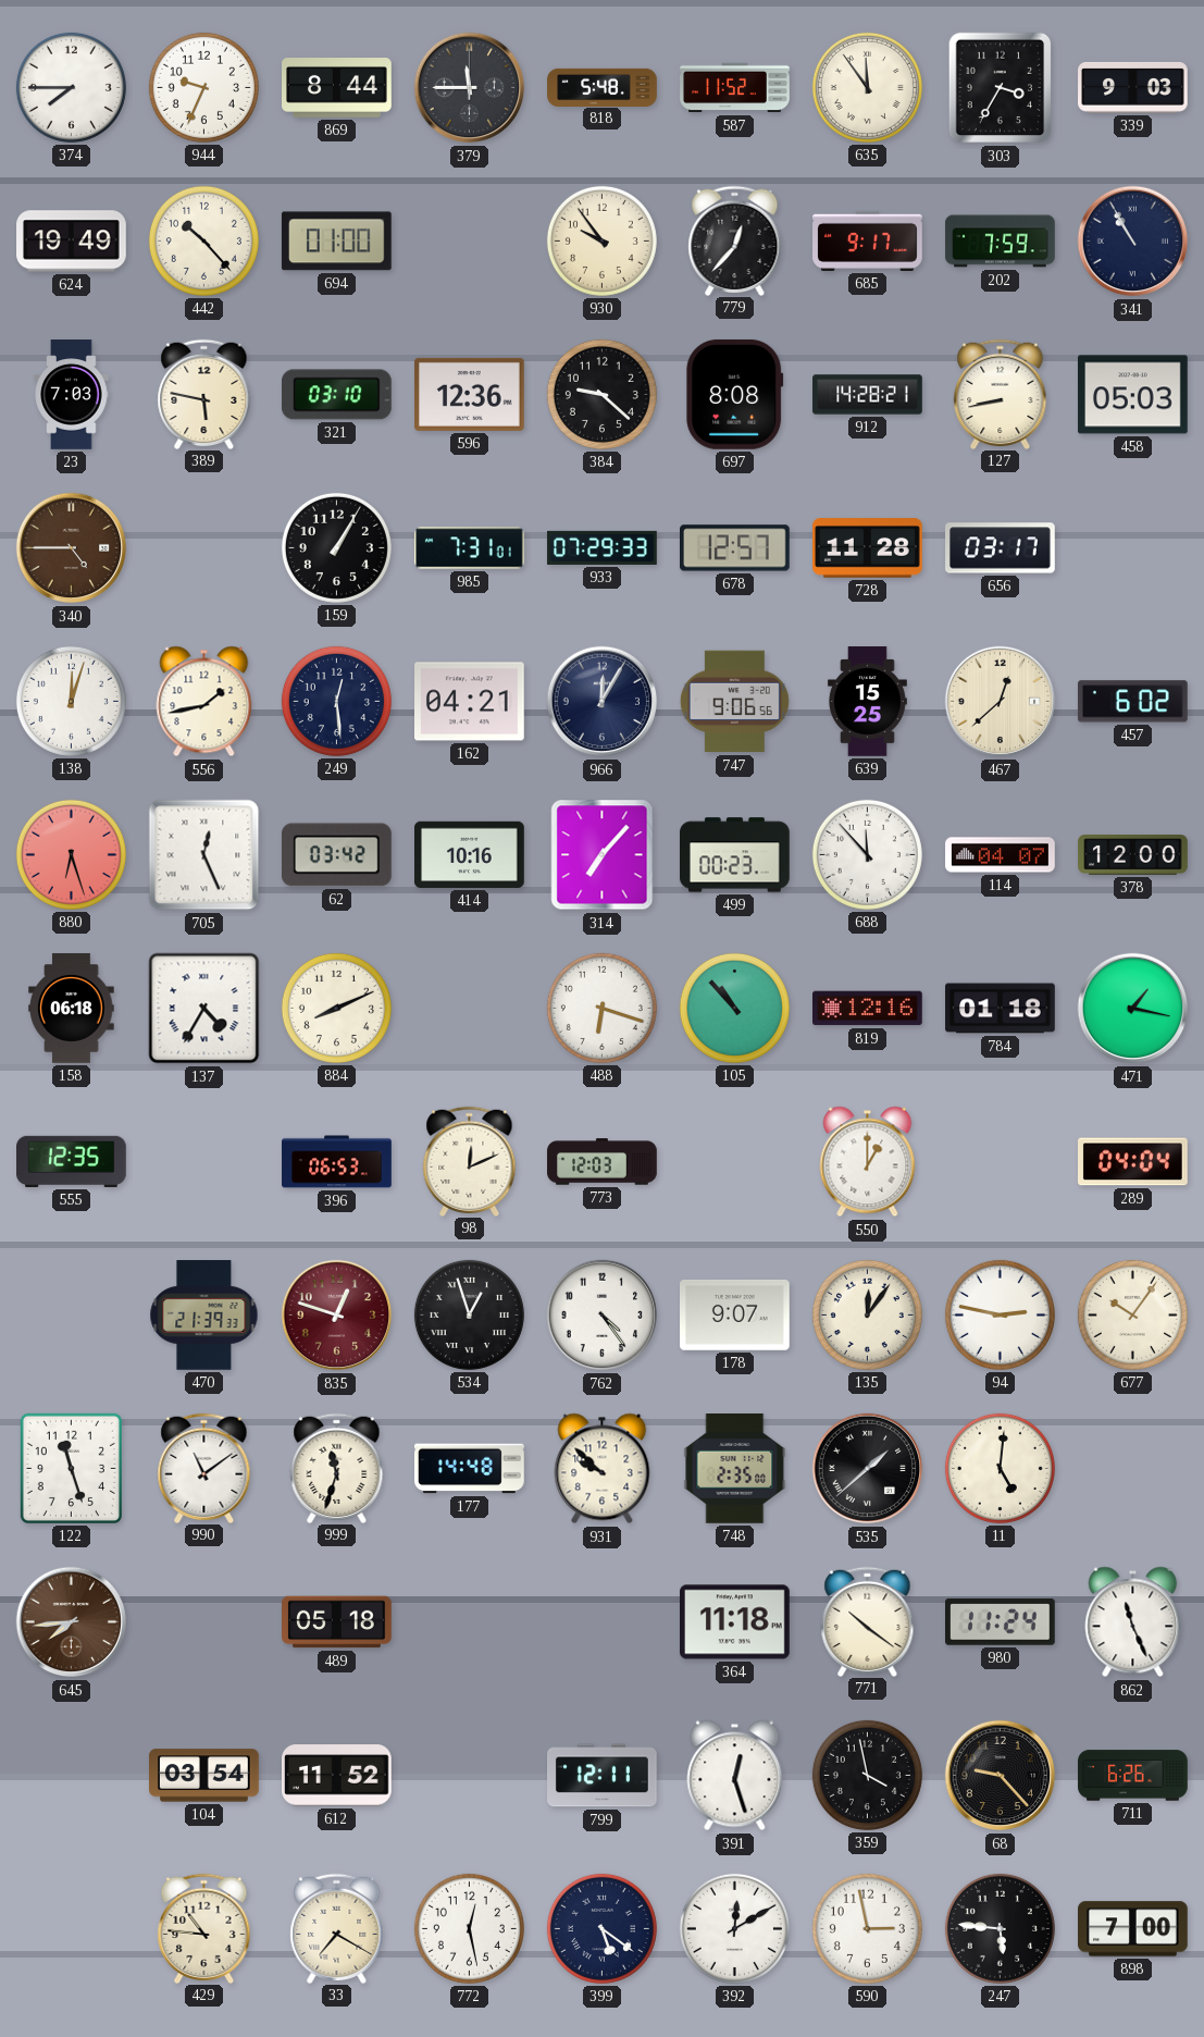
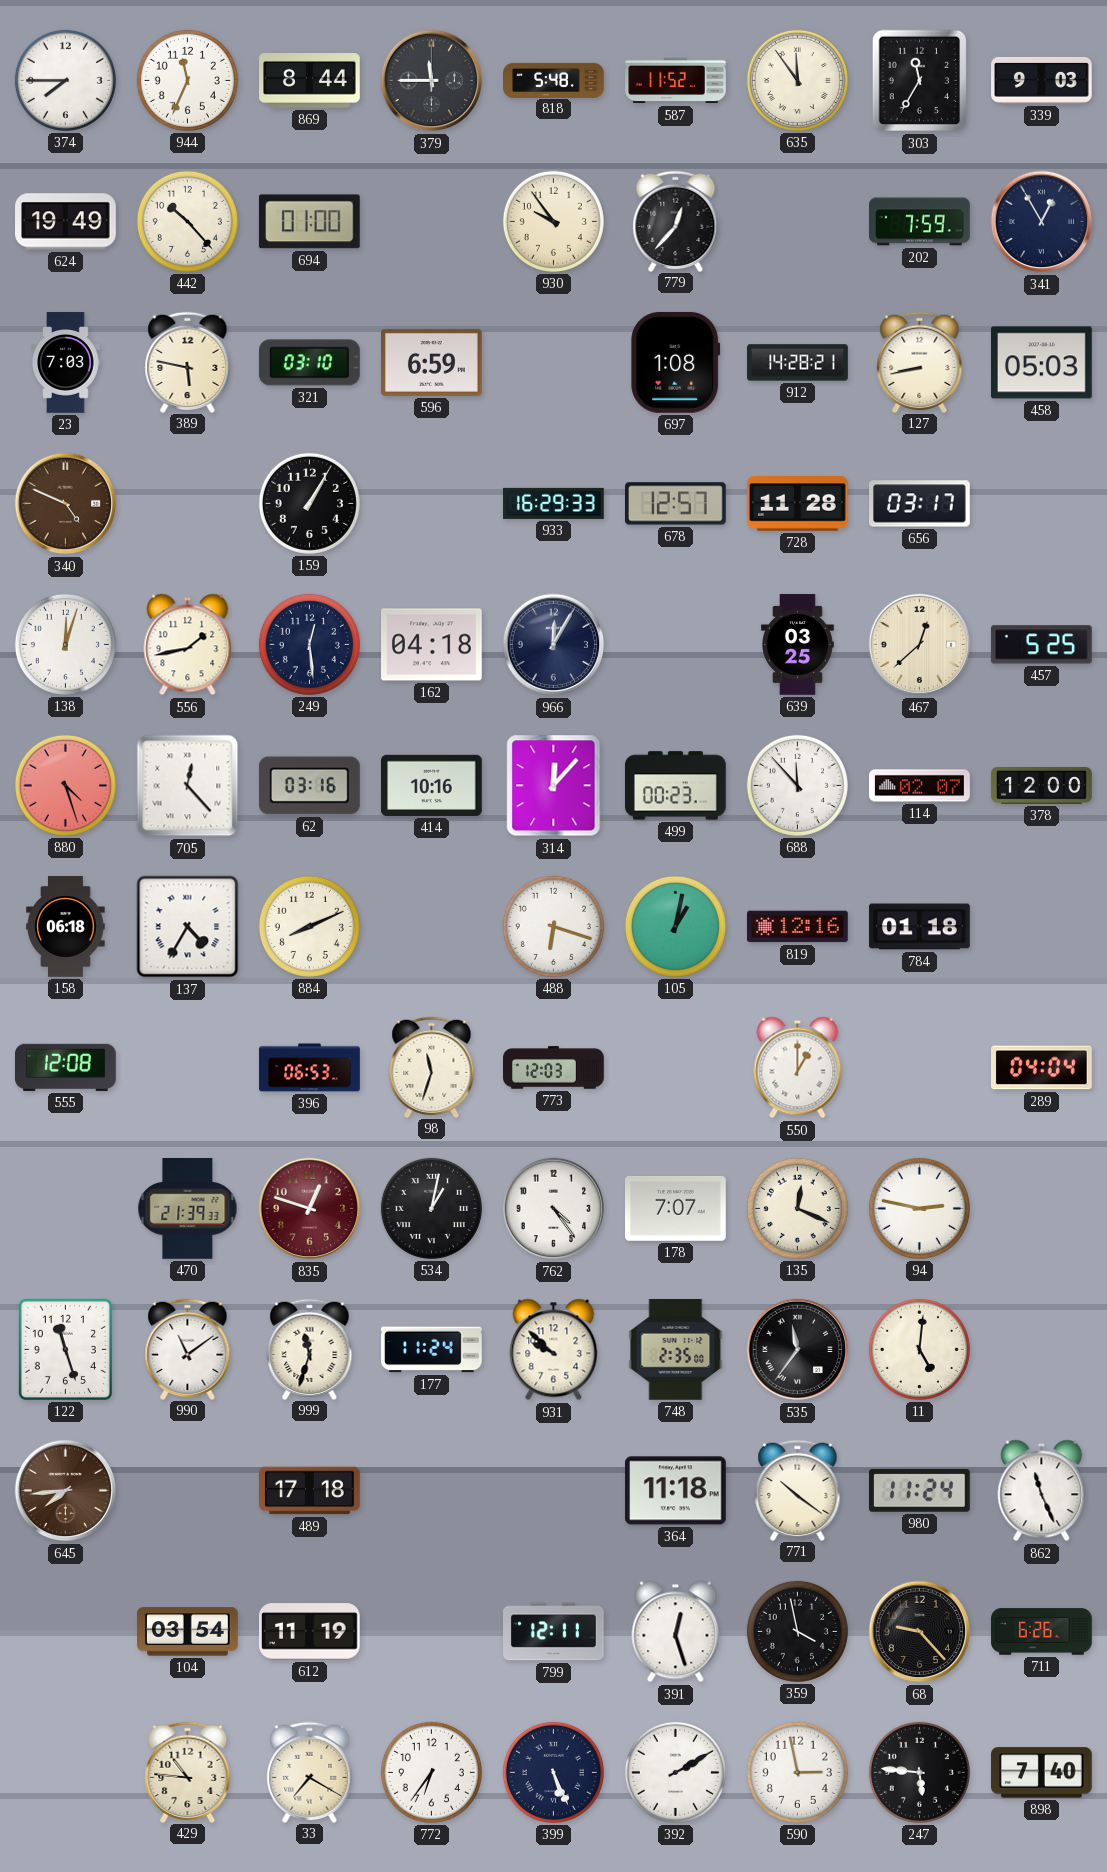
944: 9:34 -> 11:34 (187, 80)
303: 3:35 -> 11:35 (920, 81)
685: 9:17 -> none (868, 240)
341: 10:55 -> 12:55 (1042, 222)
596: 12:36 -> 6:59 (432, 362)
384: 9:22 -> none (601, 394)
697: 8:08 -> 1:08 (676, 362)
340: 4:45 -> 4:49 (66, 504)
985: 7:31 -> none (470, 548)
933: 07:29 -> 16:29 (554, 503)
162: 04:21 -> 04:18 (432, 645)
747: 9:06 -> none (734, 702)
639: 15:25 -> 03:25 (797, 645)
457: 6:02 -> 5:25 (1041, 645)
880: 6:27 -> 4:27 (65, 785)
705: 12:26 -> 12:23 (188, 786)
62: 03:42 -> 03:16 (309, 786)
314: 7:07 -> 12:07 (554, 786)
114: 04:07 -> 02:07 (920, 786)
105: 10:53 -> 1:02 (675, 926)
471: 1:17 -> none (1133, 1009)
555: 12:35 -> 12:08 (66, 1067)
98: 12:11 -> 11:33 (432, 1067)
534: 12:57 -> 1:02 (431, 1208)
178: 9:07 -> 7:07 (676, 1209)
135: 12:06 -> 12:19 (797, 1208)
677: 10:06 -> none (1132, 1314)
177: 14:48 -> 11:24 (432, 1350)
535: 1:38 -> 11:36 (798, 1350)
489: 05:18 -> 17:18 (310, 1491)
612: 11:52 -> 11:19 (310, 1632)
772: 12:28 -> 6:36 (431, 1772)
399: 5:21 -> 5:26 (553, 1772)
392: 12:10 -> 2:10 (675, 1772)
898: 7:00 -> 7:40 (1042, 1773)
